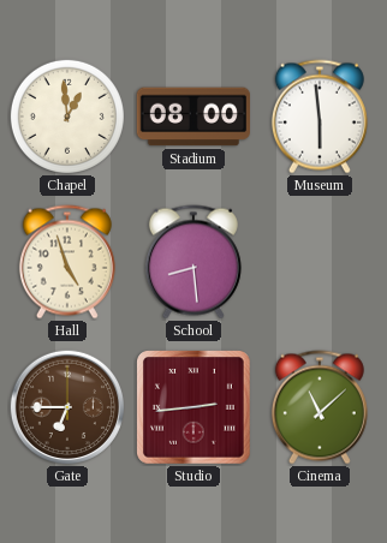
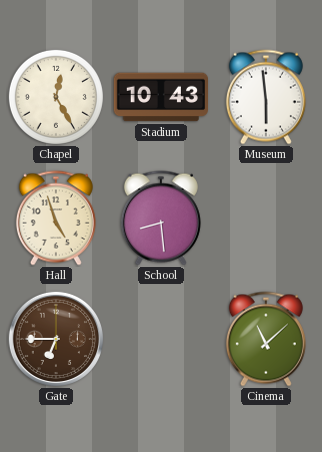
Chapel: 12:59 -> 12:25 (56, 97)
Stadium: 08:00 -> 10:43 (160, 97)
Studio: 2:44 -> none (195, 408)
